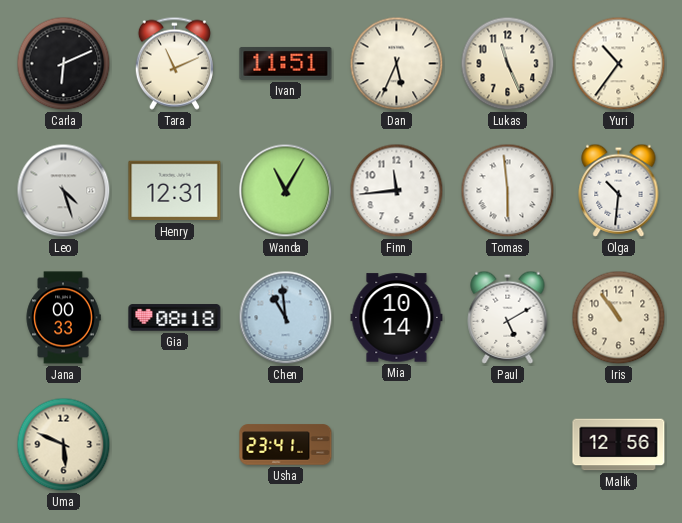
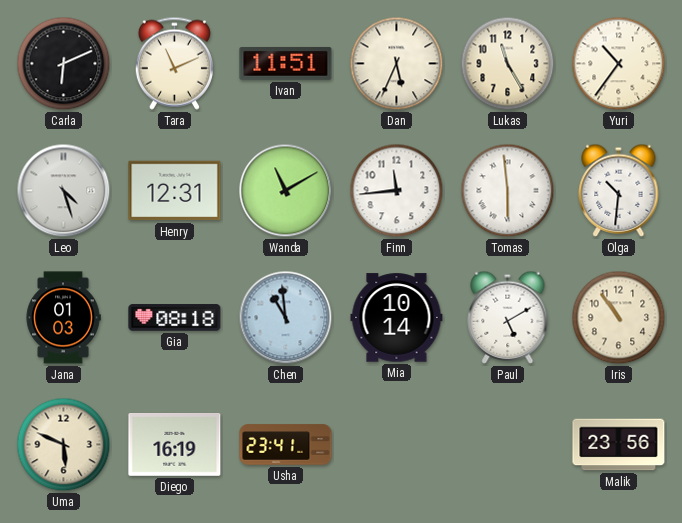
Lukas: 11:26 -> 11:25 (508, 64)
Wanda: 11:05 -> 11:10 (286, 191)
Jana: 00:33 -> 01:03 (63, 318)
Diego: none -> 16:19 (175, 445)
Malik: 12:56 -> 23:56 (619, 445)
